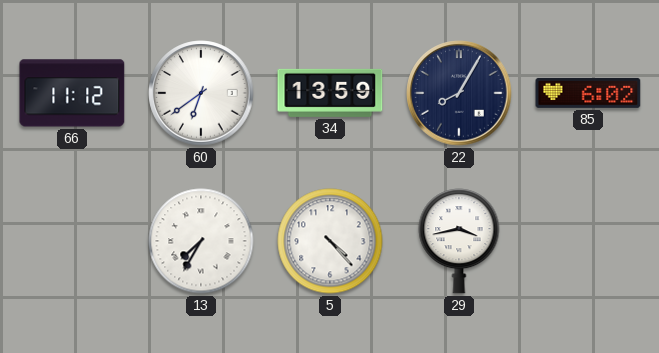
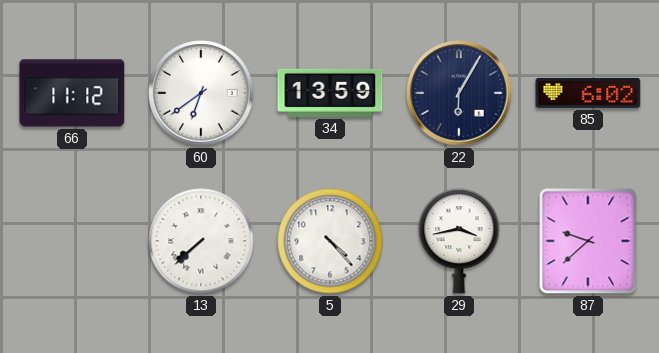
22: 8:05 -> 6:05 (459, 93)
13: 7:35 -> 7:38 (201, 241)
87: none -> 9:38 (588, 241)
